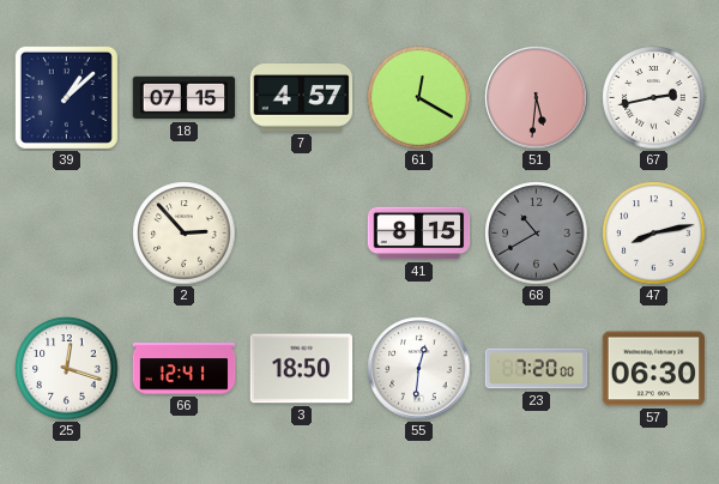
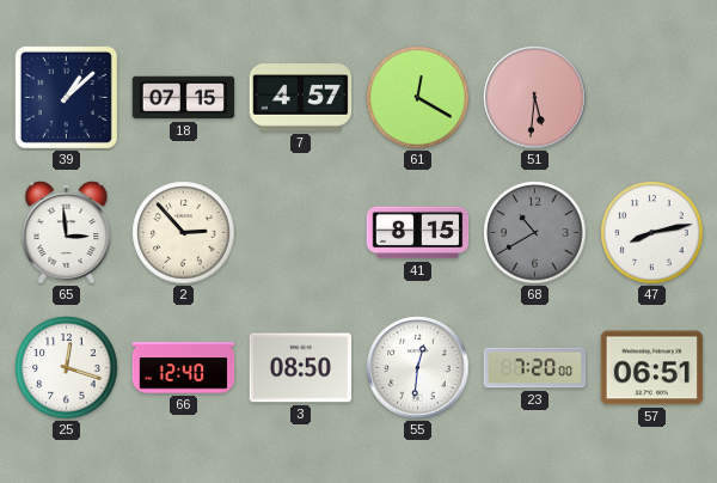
67: 2:43 -> none (654, 98)
65: none -> 2:59 (67, 233)
66: 12:41 -> 12:40 (184, 368)
3: 18:50 -> 08:50 (301, 368)
57: 06:30 -> 06:51 (652, 368)
